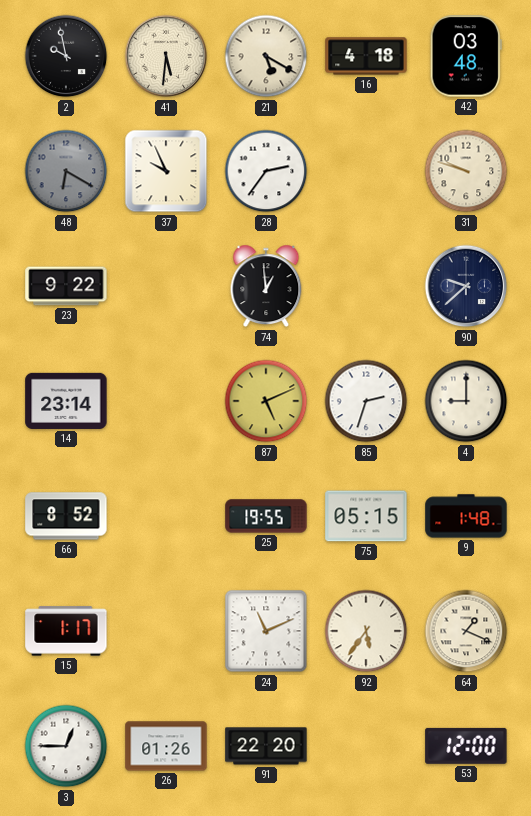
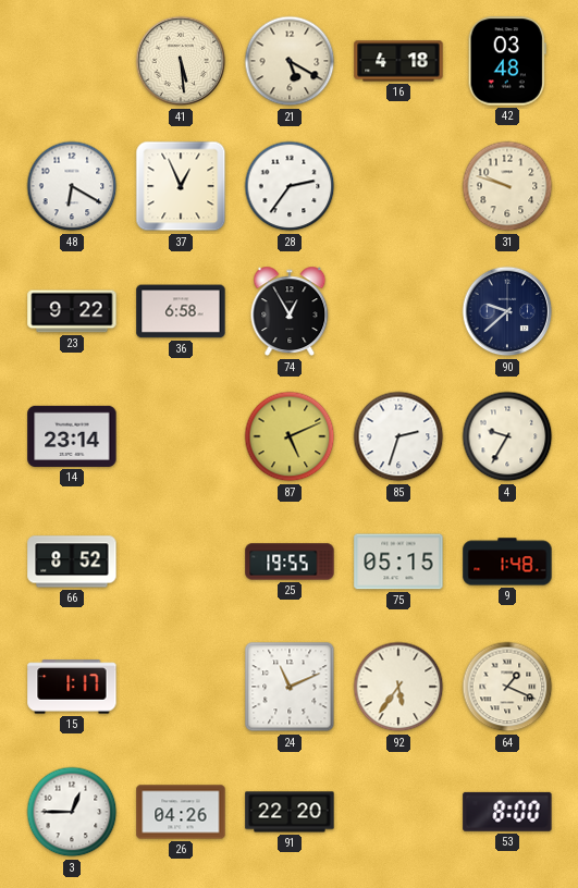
2: 9:58 -> none (66, 56)
41: 5:31 -> 5:29 (181, 61)
48 dial: grey -> white (72, 186)
37: 9:56 -> 12:56 (181, 186)
36: none -> 6:58 (181, 311)
74: 12:59 -> 12:55 (290, 311)
4: 9:00 -> 9:35 (507, 436)
26: 01:26 -> 04:26 (181, 812)
53: 12:00 -> 8:00 (507, 812)
